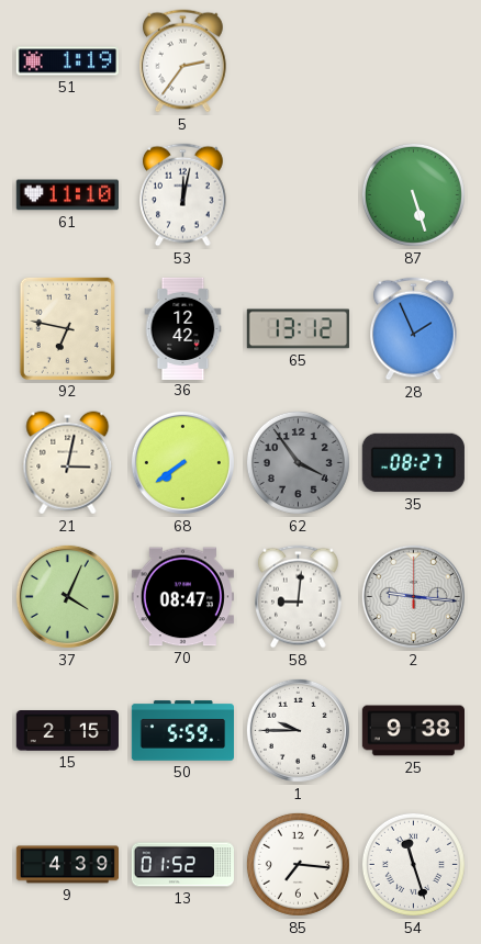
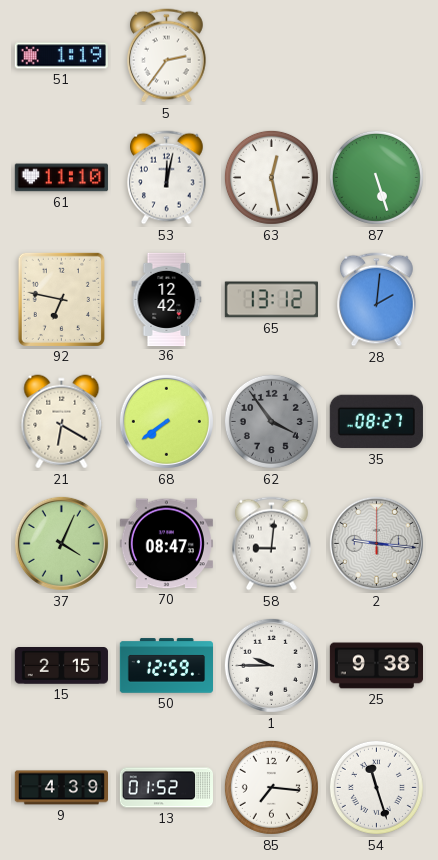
63: none -> 12:28 (271, 177)
28: 1:56 -> 2:01 (377, 300)
21: 3:02 -> 6:20 (62, 422)
50: 5:59 -> 12:59 (166, 666)
